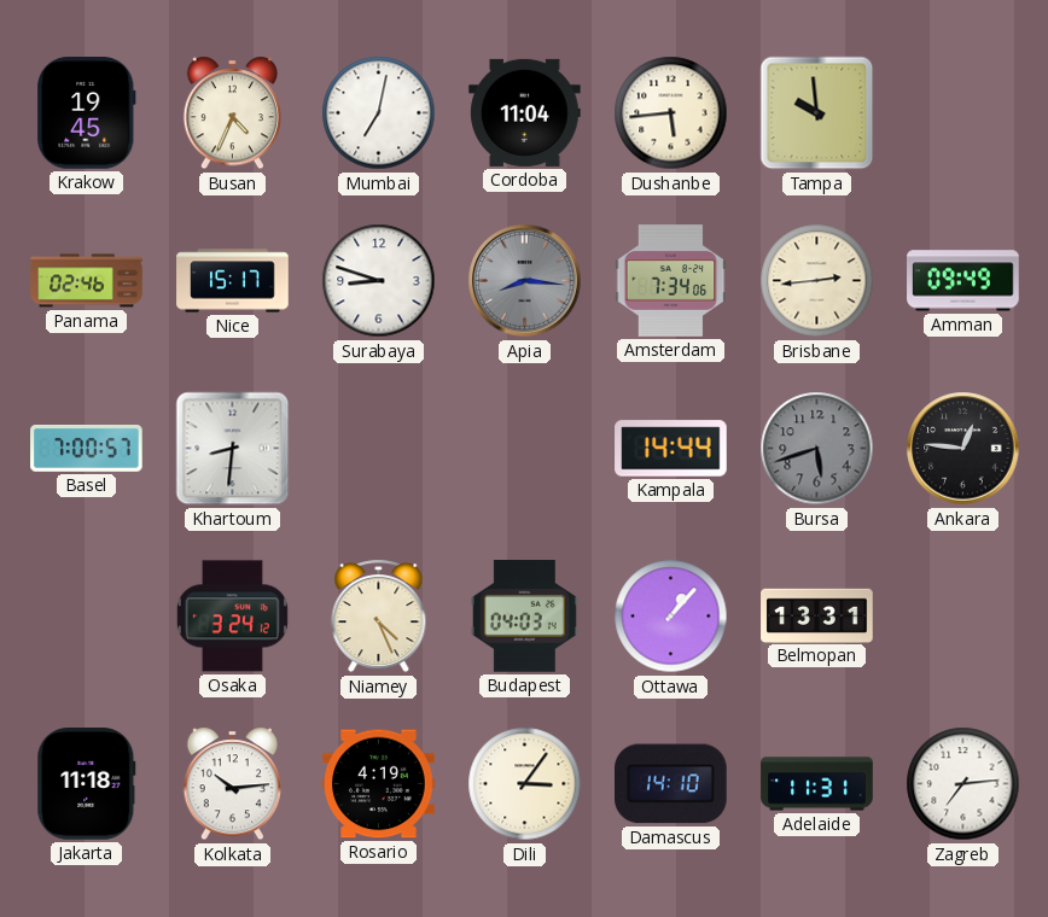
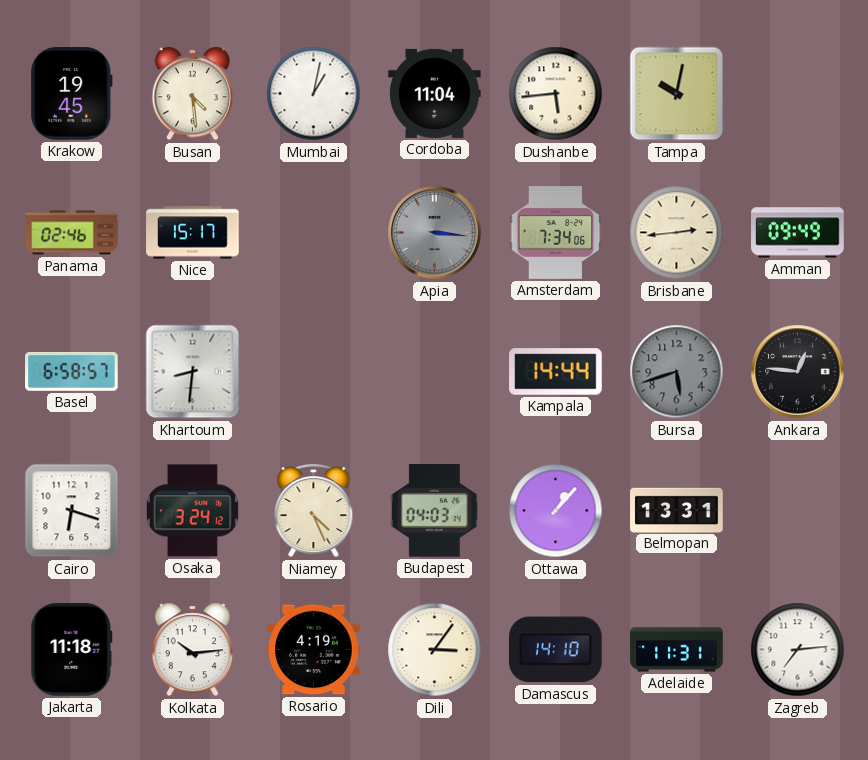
Busan: 4:34 -> 4:29 (192, 94)
Mumbai: 7:02 -> 1:02 (314, 94)
Tampa: 9:59 -> 10:02 (677, 94)
Surabaya: 8:48 -> none (379, 281)
Apia: 8:16 -> 3:16 (435, 233)
Basel: 7:00 -> 6:58 (72, 372)
Cairo: none -> 6:18 (72, 511)
